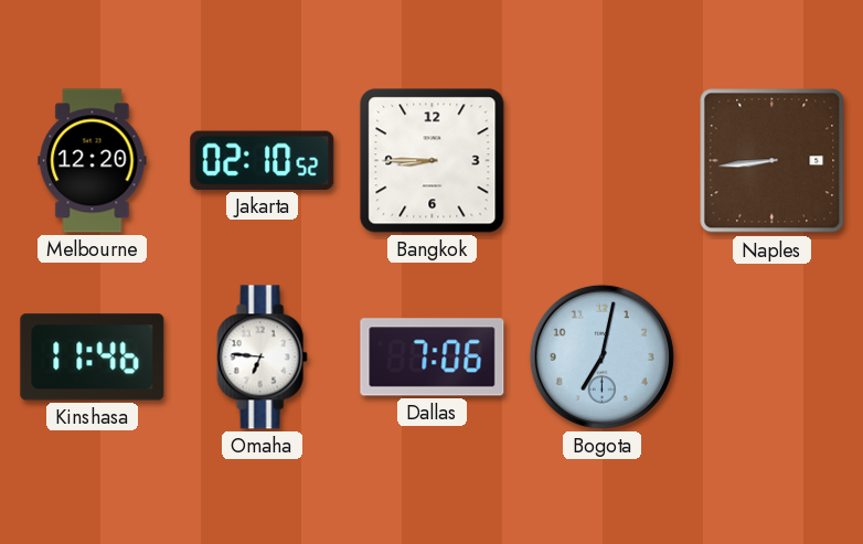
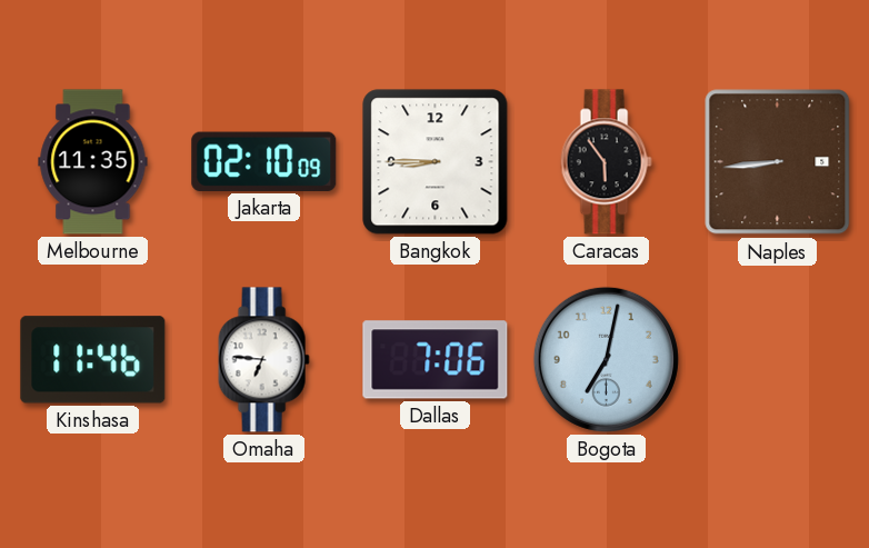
Melbourne: 12:20 -> 11:35 (93, 162)
Jakarta: 02:10:52 -> 02:10:09 (264, 161)
Caracas: none -> 5:54 (606, 162)
